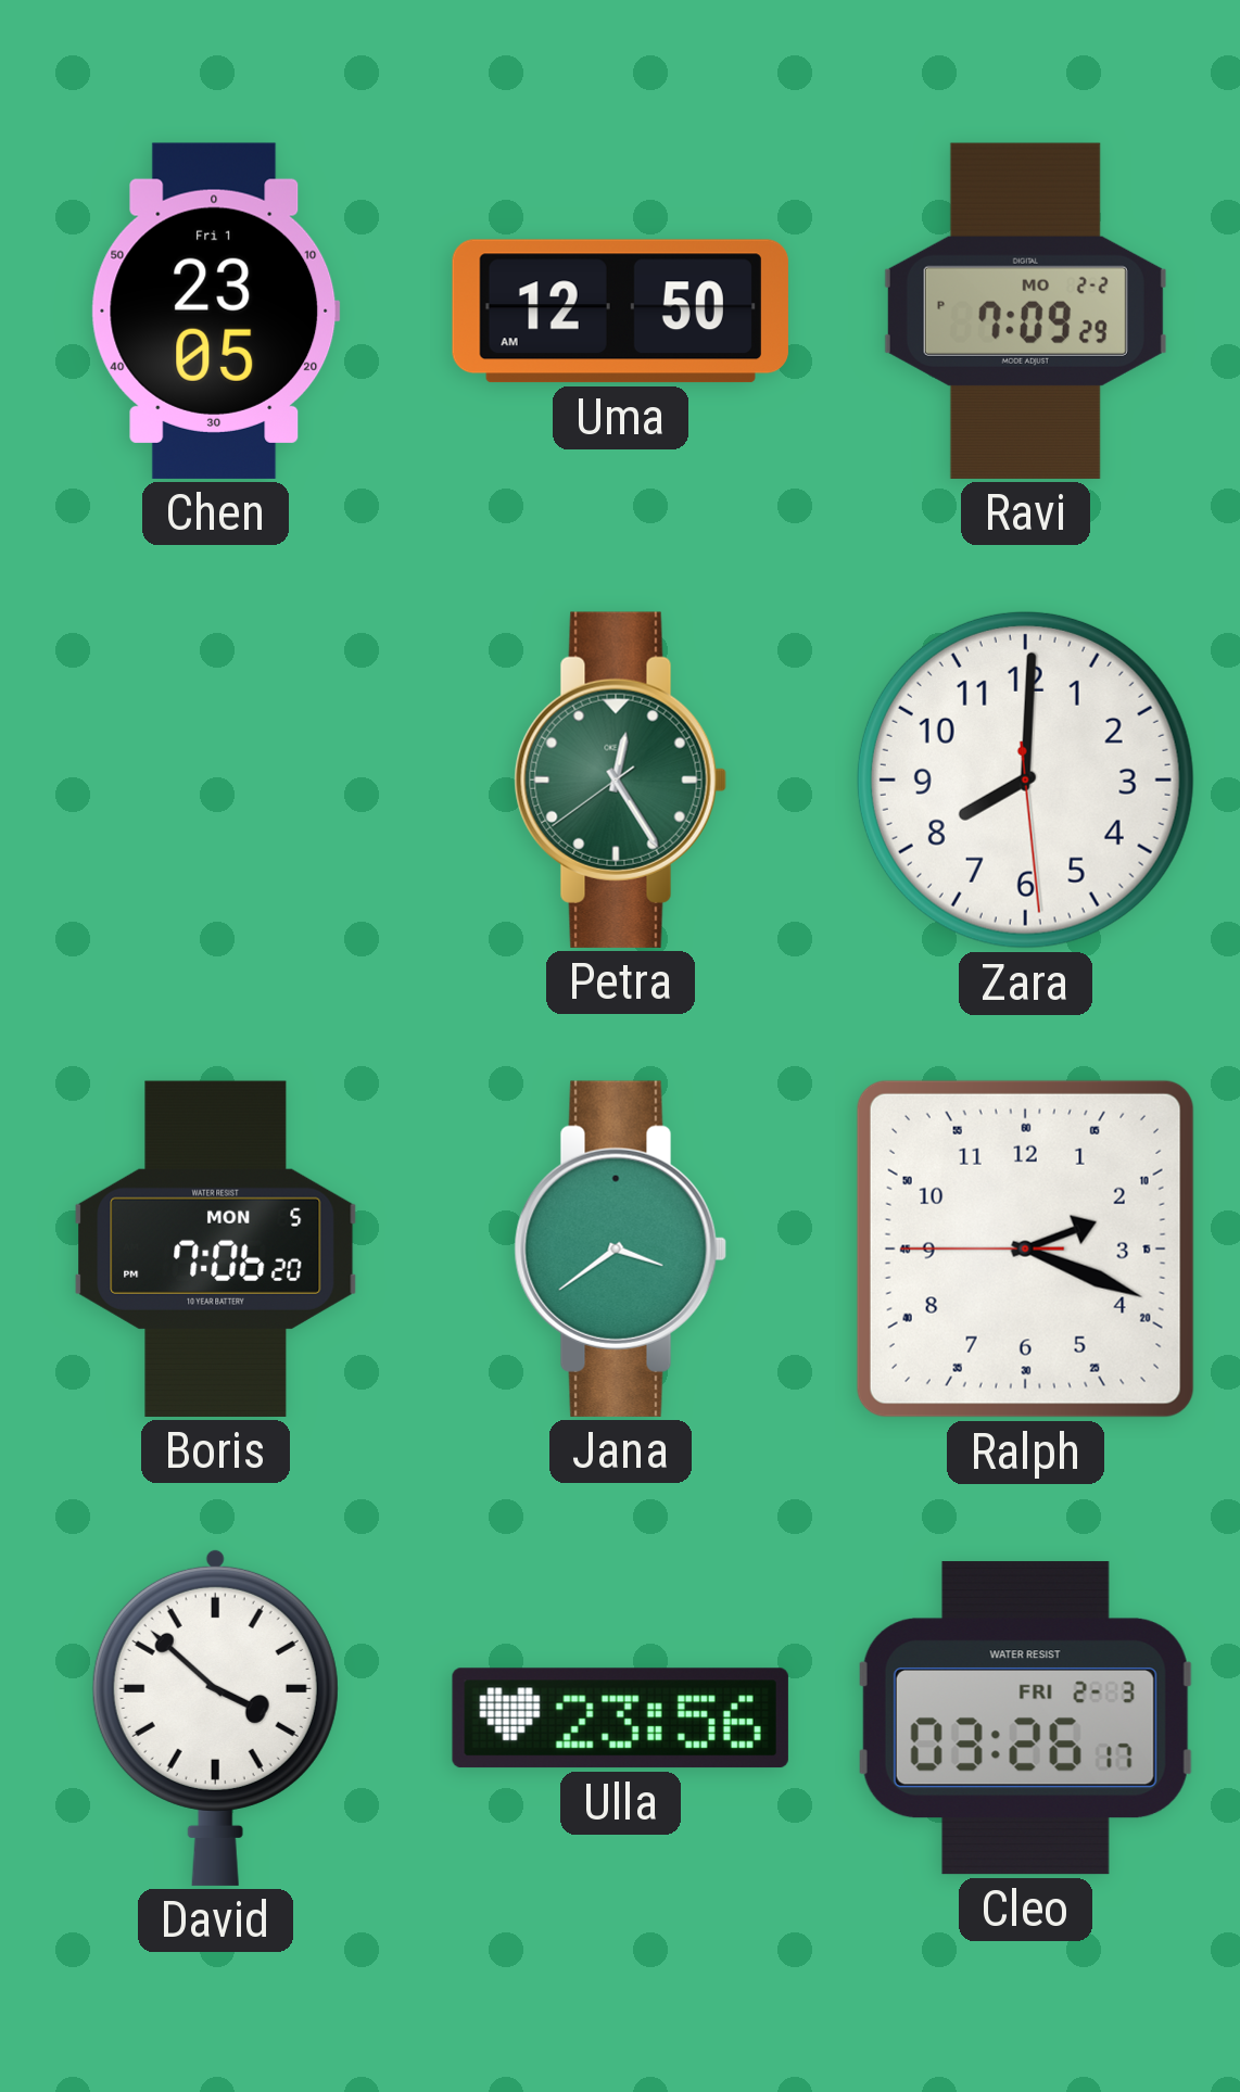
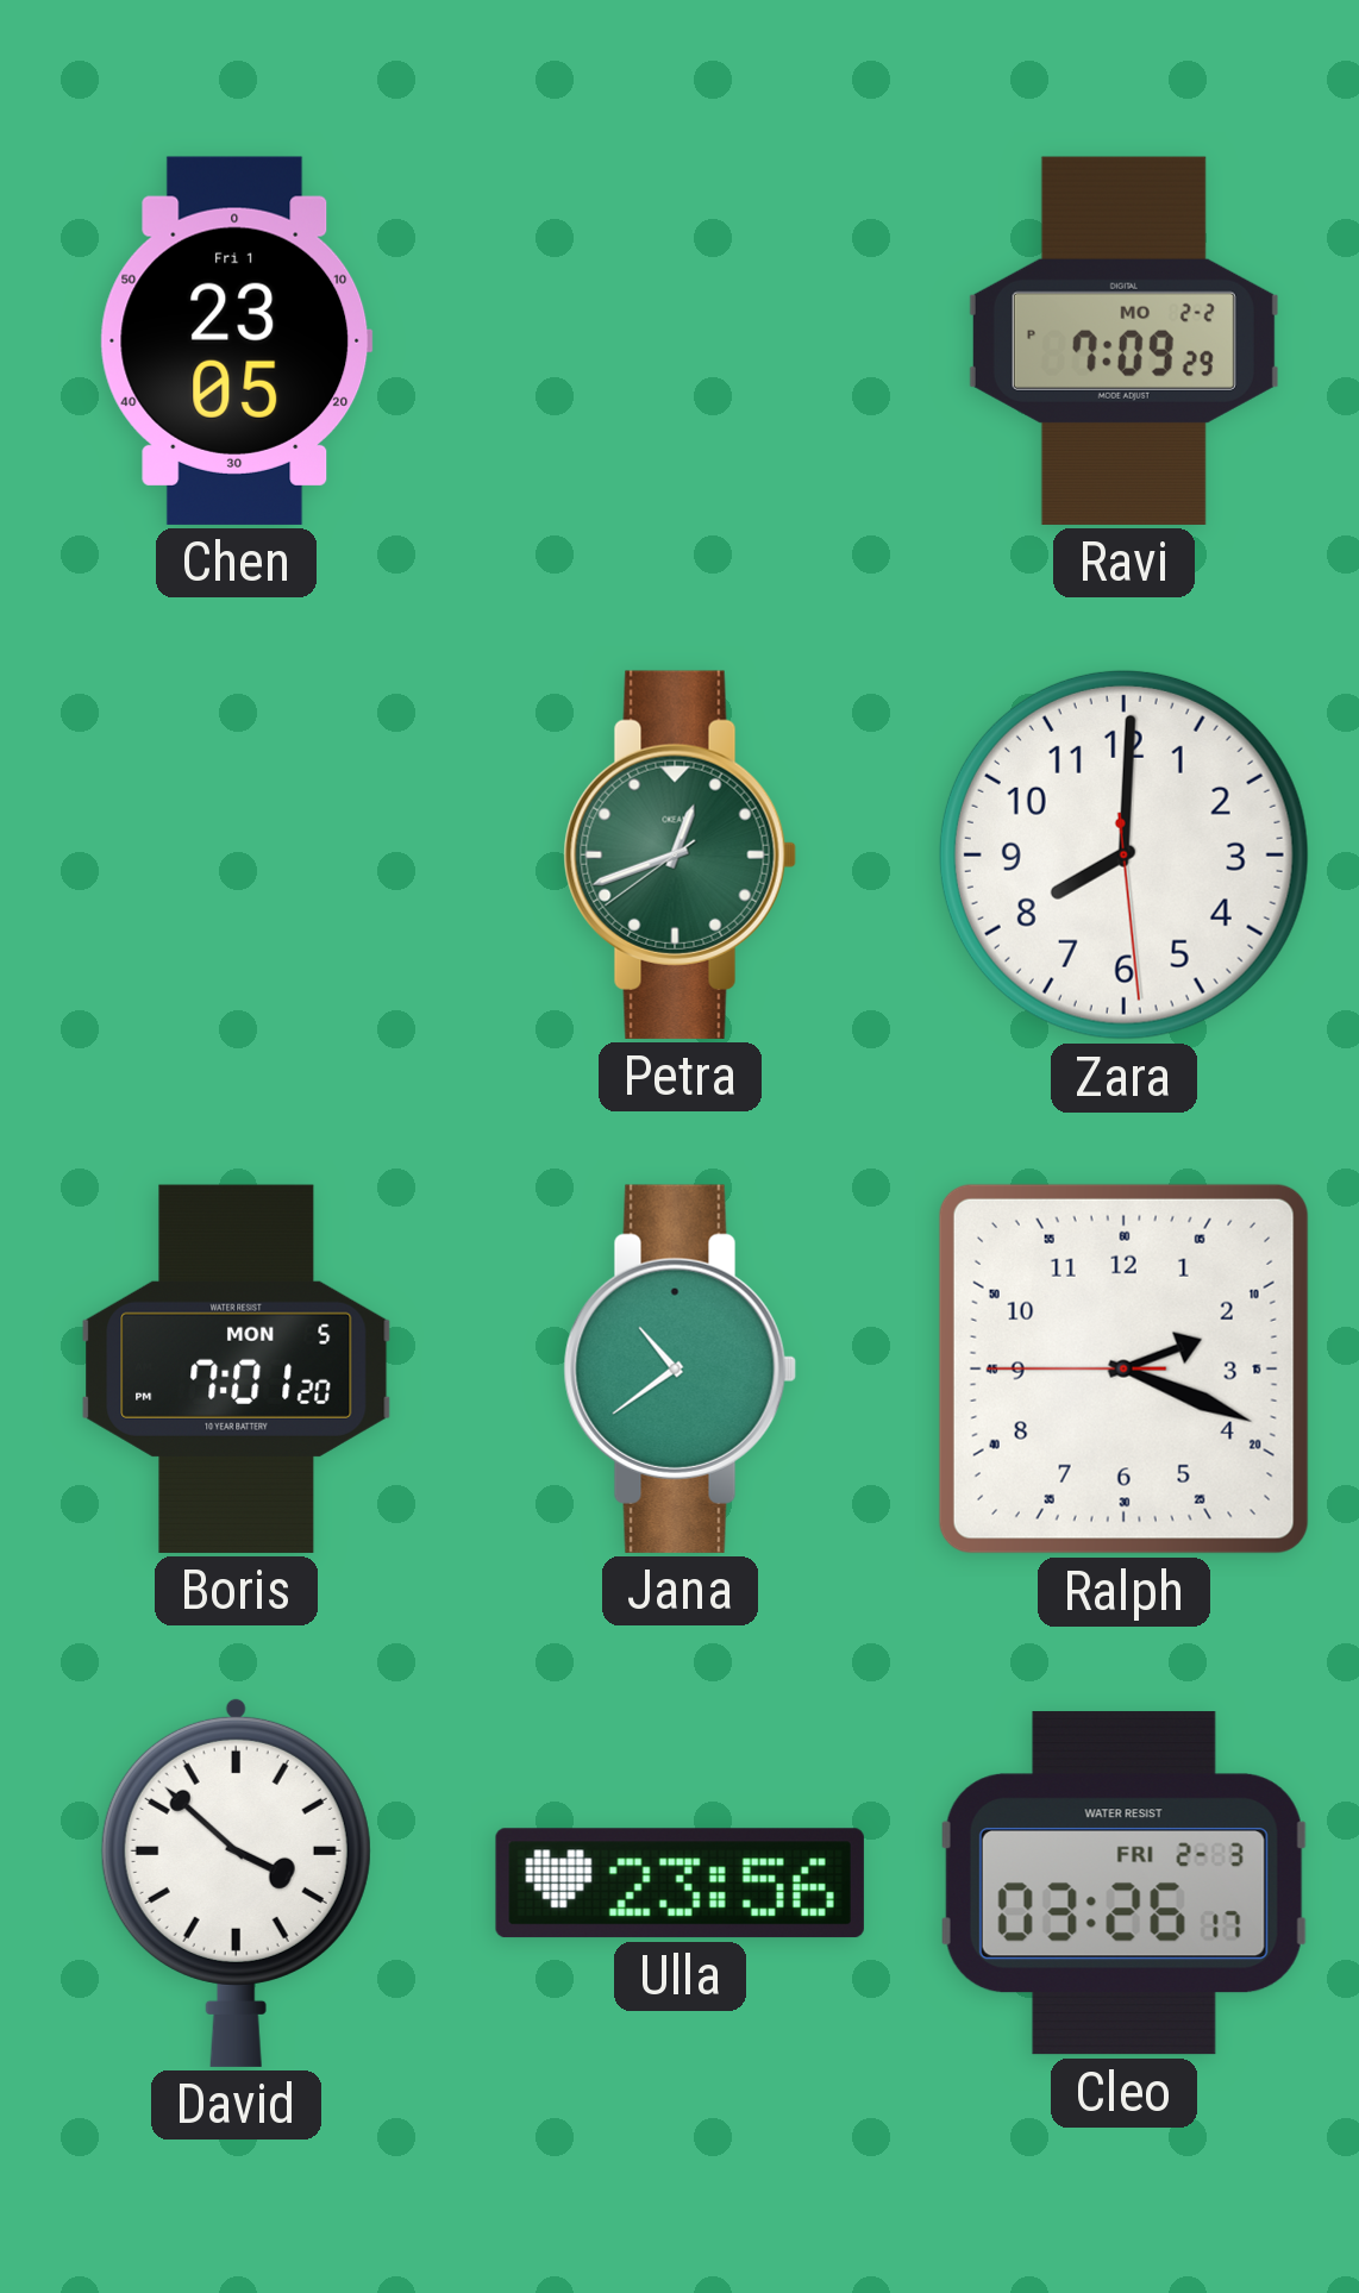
Uma: 12:50 -> none (620, 312)
Petra: 12:24 -> 12:41 (679, 854)
Boris: 7:06 -> 7:01 (237, 1368)
Jana: 3:39 -> 10:39 (679, 1368)
